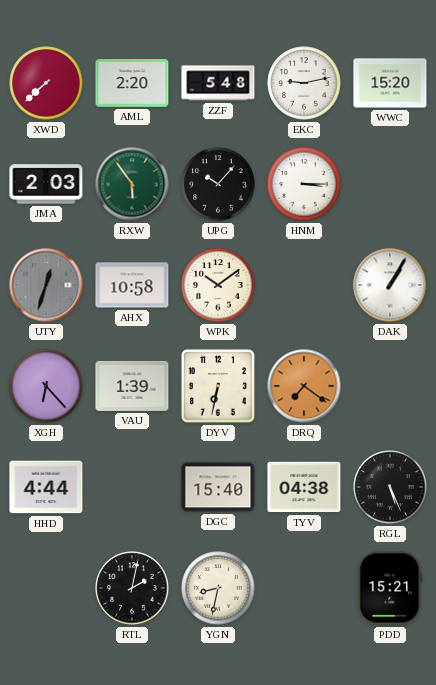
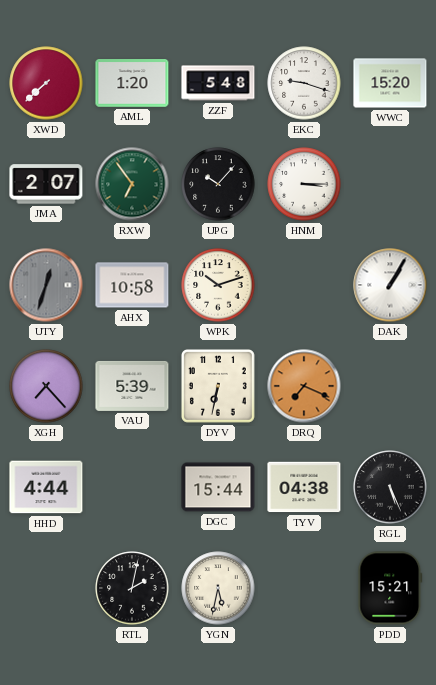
AML: 2:20 -> 1:20 (132, 84)
EKC: 9:13 -> 9:18 (304, 83)
JMA: 2:03 -> 2:07 (46, 184)
RXW: 5:54 -> 6:54 (132, 184)
WPK: 10:09 -> 10:12 (218, 285)
XGH: 6:23 -> 7:23 (46, 386)
VAU: 1:39 -> 5:39 (132, 386)
DRQ: 7:21 -> 7:19 (304, 386)
DGC: 15:40 -> 15:44 (218, 487)
YGN: 8:32 -> 5:32 (218, 588)
